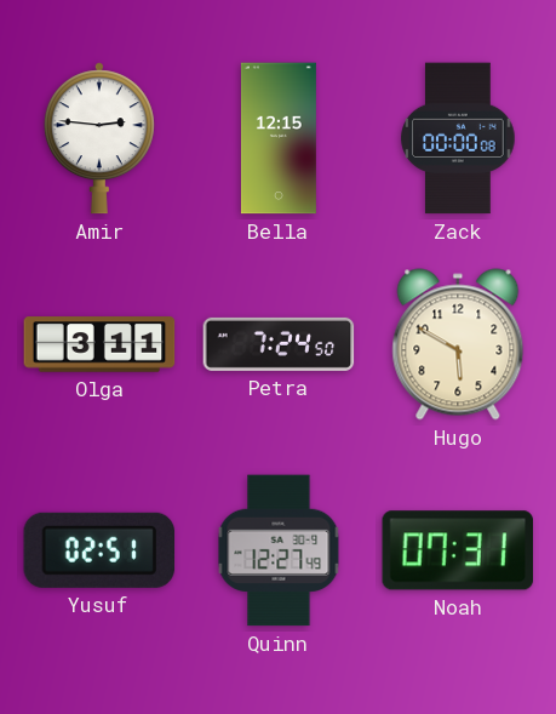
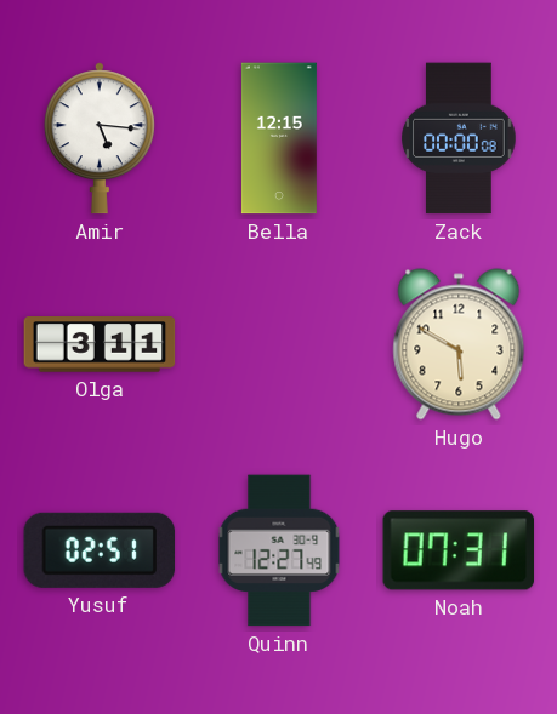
Amir: 2:46 -> 5:16 (100, 138)
Petra: 7:24 -> none (279, 344)
